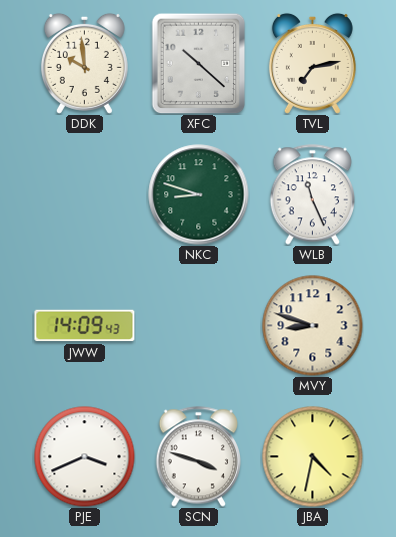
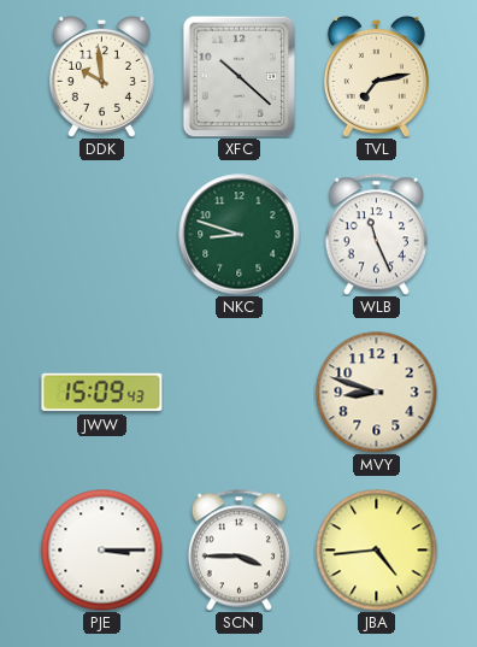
JWW: 14:09 -> 15:09 (102, 393)
PJE: 3:41 -> 3:15 (102, 551)
SCN: 3:48 -> 3:45 (238, 551)
JBA: 4:32 -> 4:44 (377, 551)
